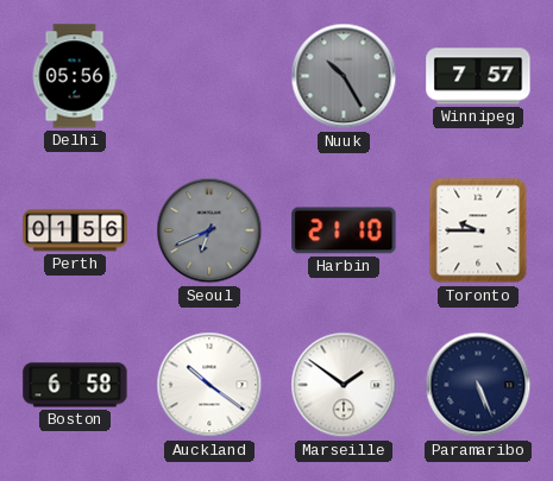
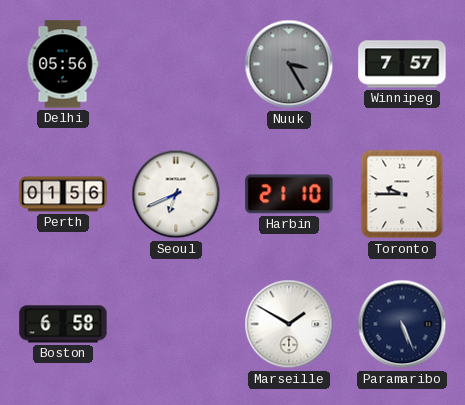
Nuuk: 10:25 -> 3:25 (289, 64)
Seoul dial: grey -> white (176, 194)
Auckland: 10:21 -> none (209, 385)
Marseille: 1:51 -> 1:50 (289, 324)
